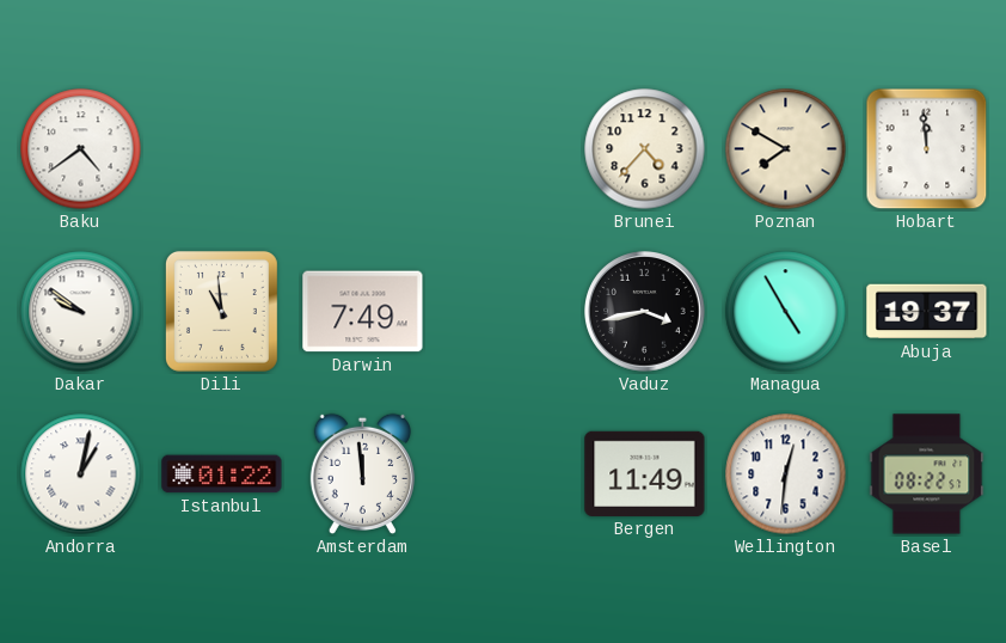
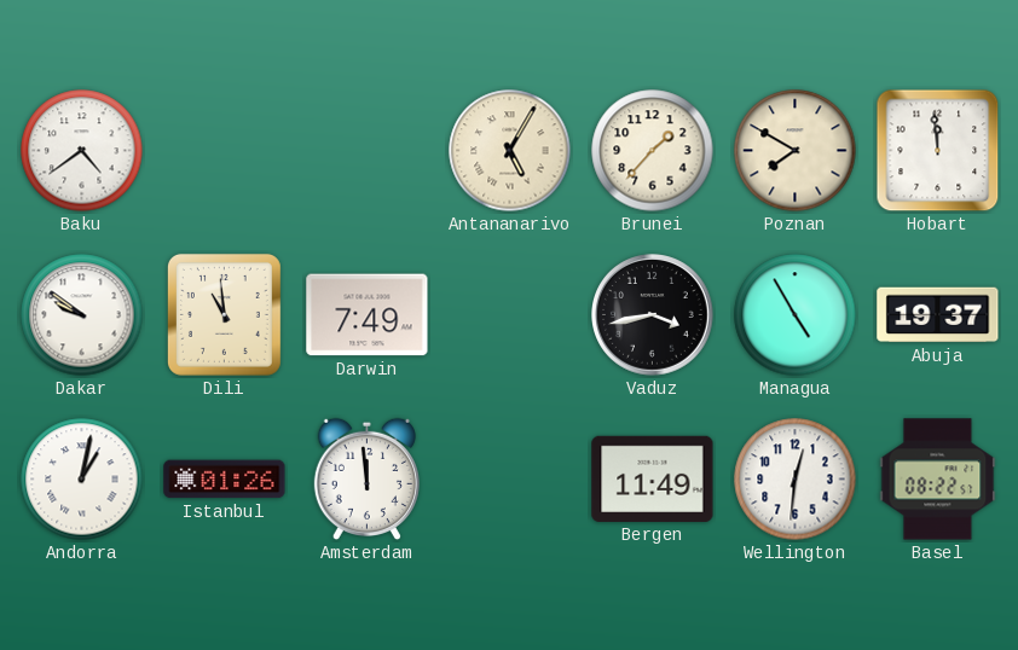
Antananarivo: none -> 5:05 (510, 151)
Brunei: 4:37 -> 1:37 (653, 151)
Istanbul: 01:22 -> 01:26 (225, 480)
